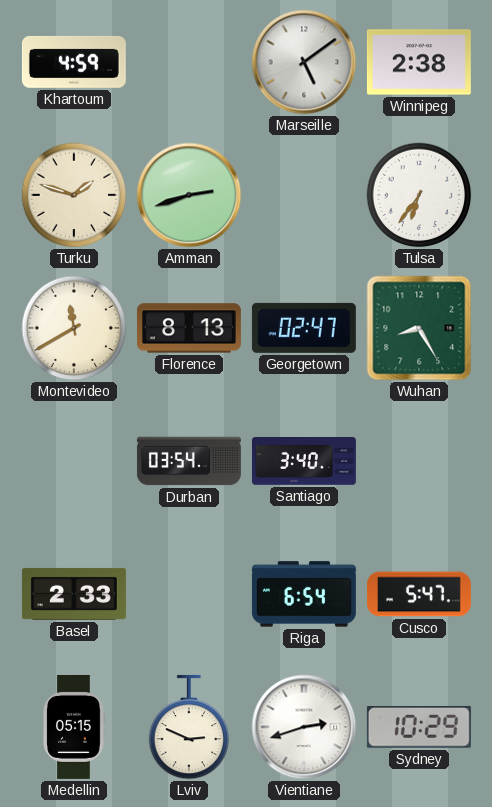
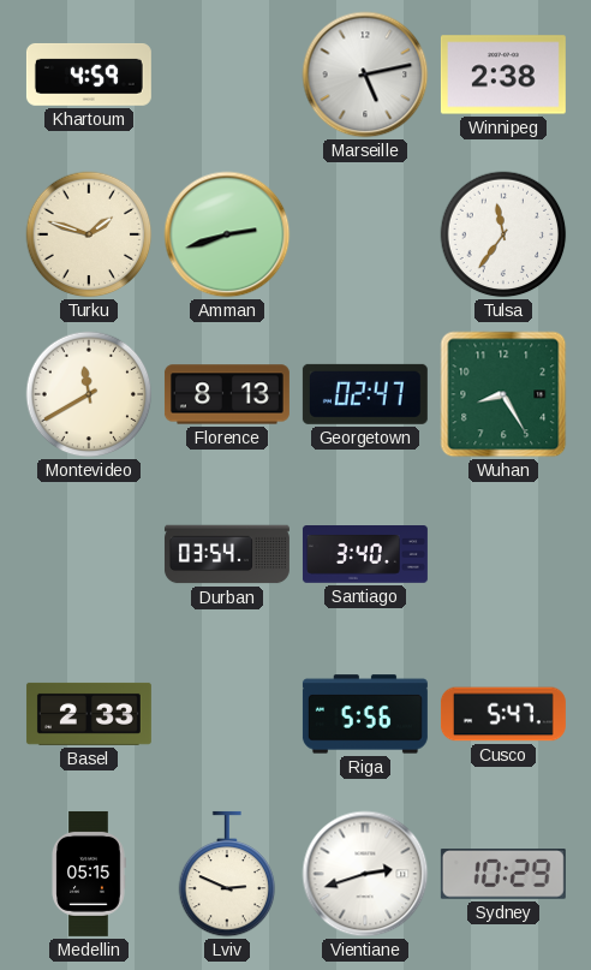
Marseille: 5:09 -> 5:13 (365, 75)
Tulsa: 6:36 -> 11:36 (503, 234)
Riga: 6:54 -> 5:56 (365, 714)
